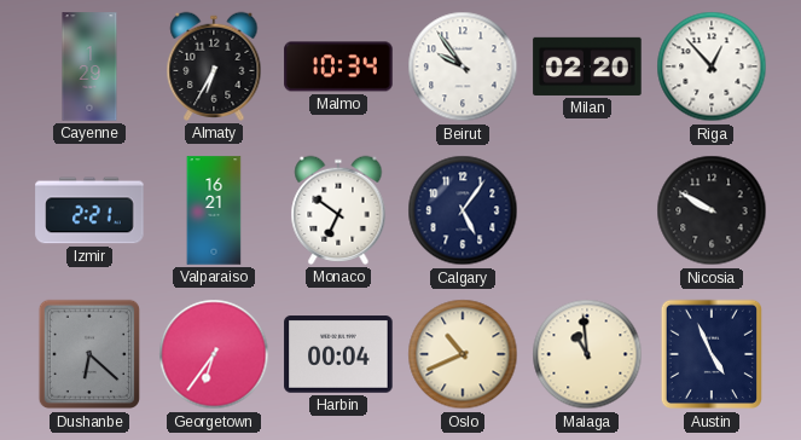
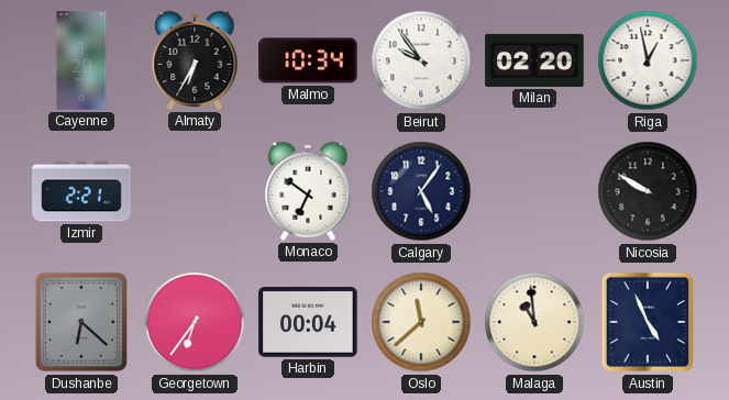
Riga: 12:53 -> 12:58 (648, 60)
Valparaiso: 16:21 -> none (214, 210)
Oslo: 10:41 -> 11:38 (421, 322)
